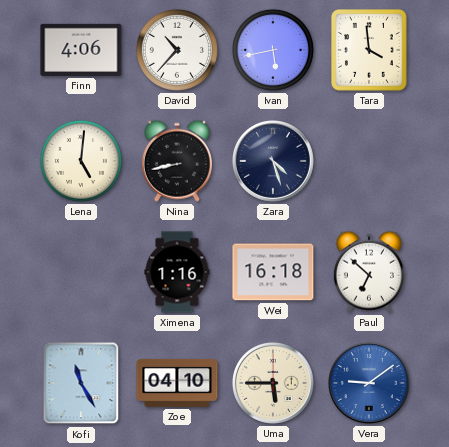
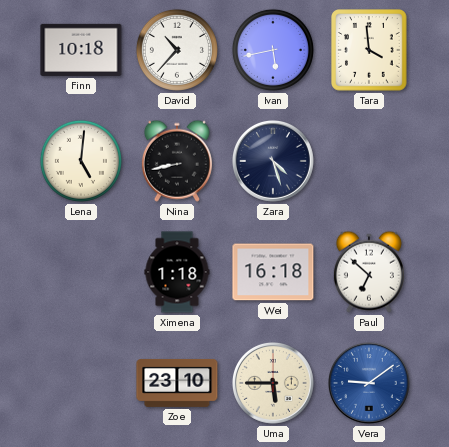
Finn: 4:06 -> 10:18 (81, 50)
Ximena: 1:16 -> 1:18 (177, 272)
Kofi: 11:25 -> none (81, 383)
Zoe: 04:10 -> 23:10 (177, 383)
